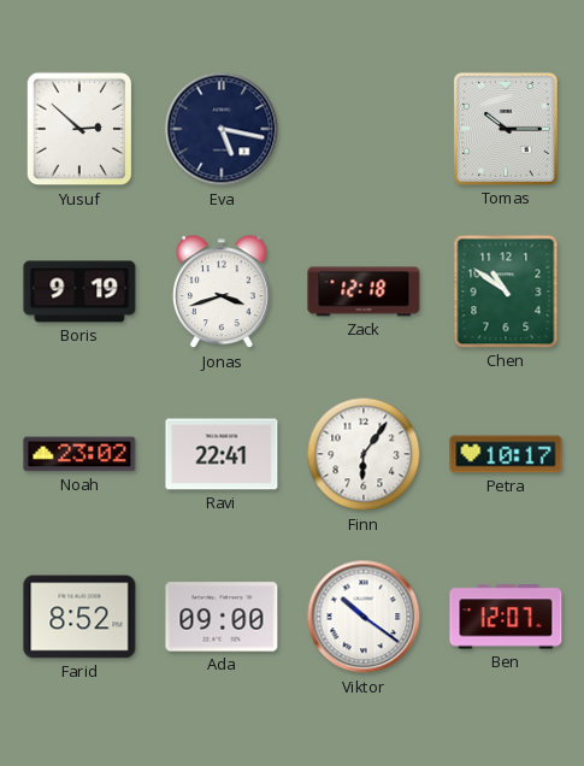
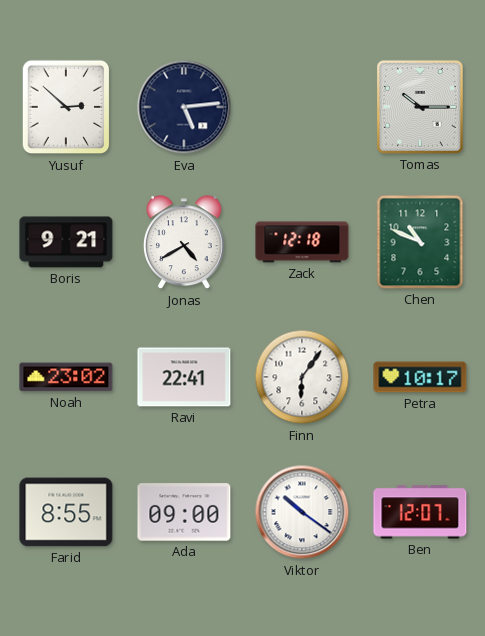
Eva: 5:17 -> 5:14 (184, 107)
Boris: 9:19 -> 9:21 (66, 242)
Jonas: 3:42 -> 4:40 (184, 243)
Chen: 10:51 -> 10:49 (420, 242)
Farid: 8:52 -> 8:55 (66, 512)
